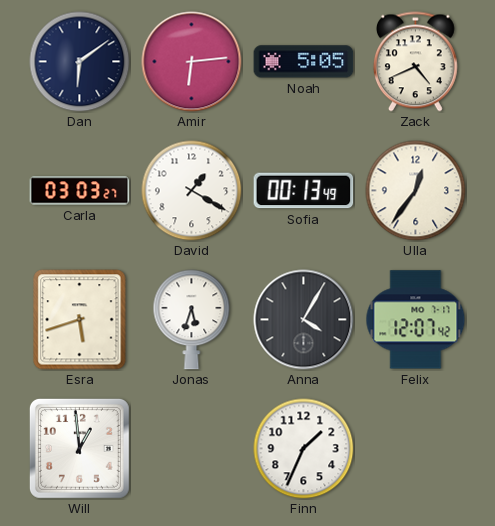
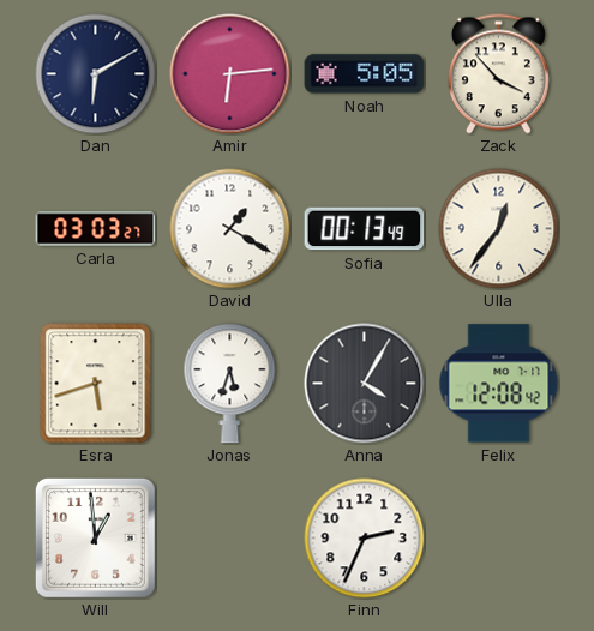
Dan: 6:09 -> 6:10 (96, 74)
Zack: 4:41 -> 3:53 (498, 74)
Felix: 12:07 -> 12:08 (499, 384)
Finn: 1:34 -> 2:34 (365, 539)
